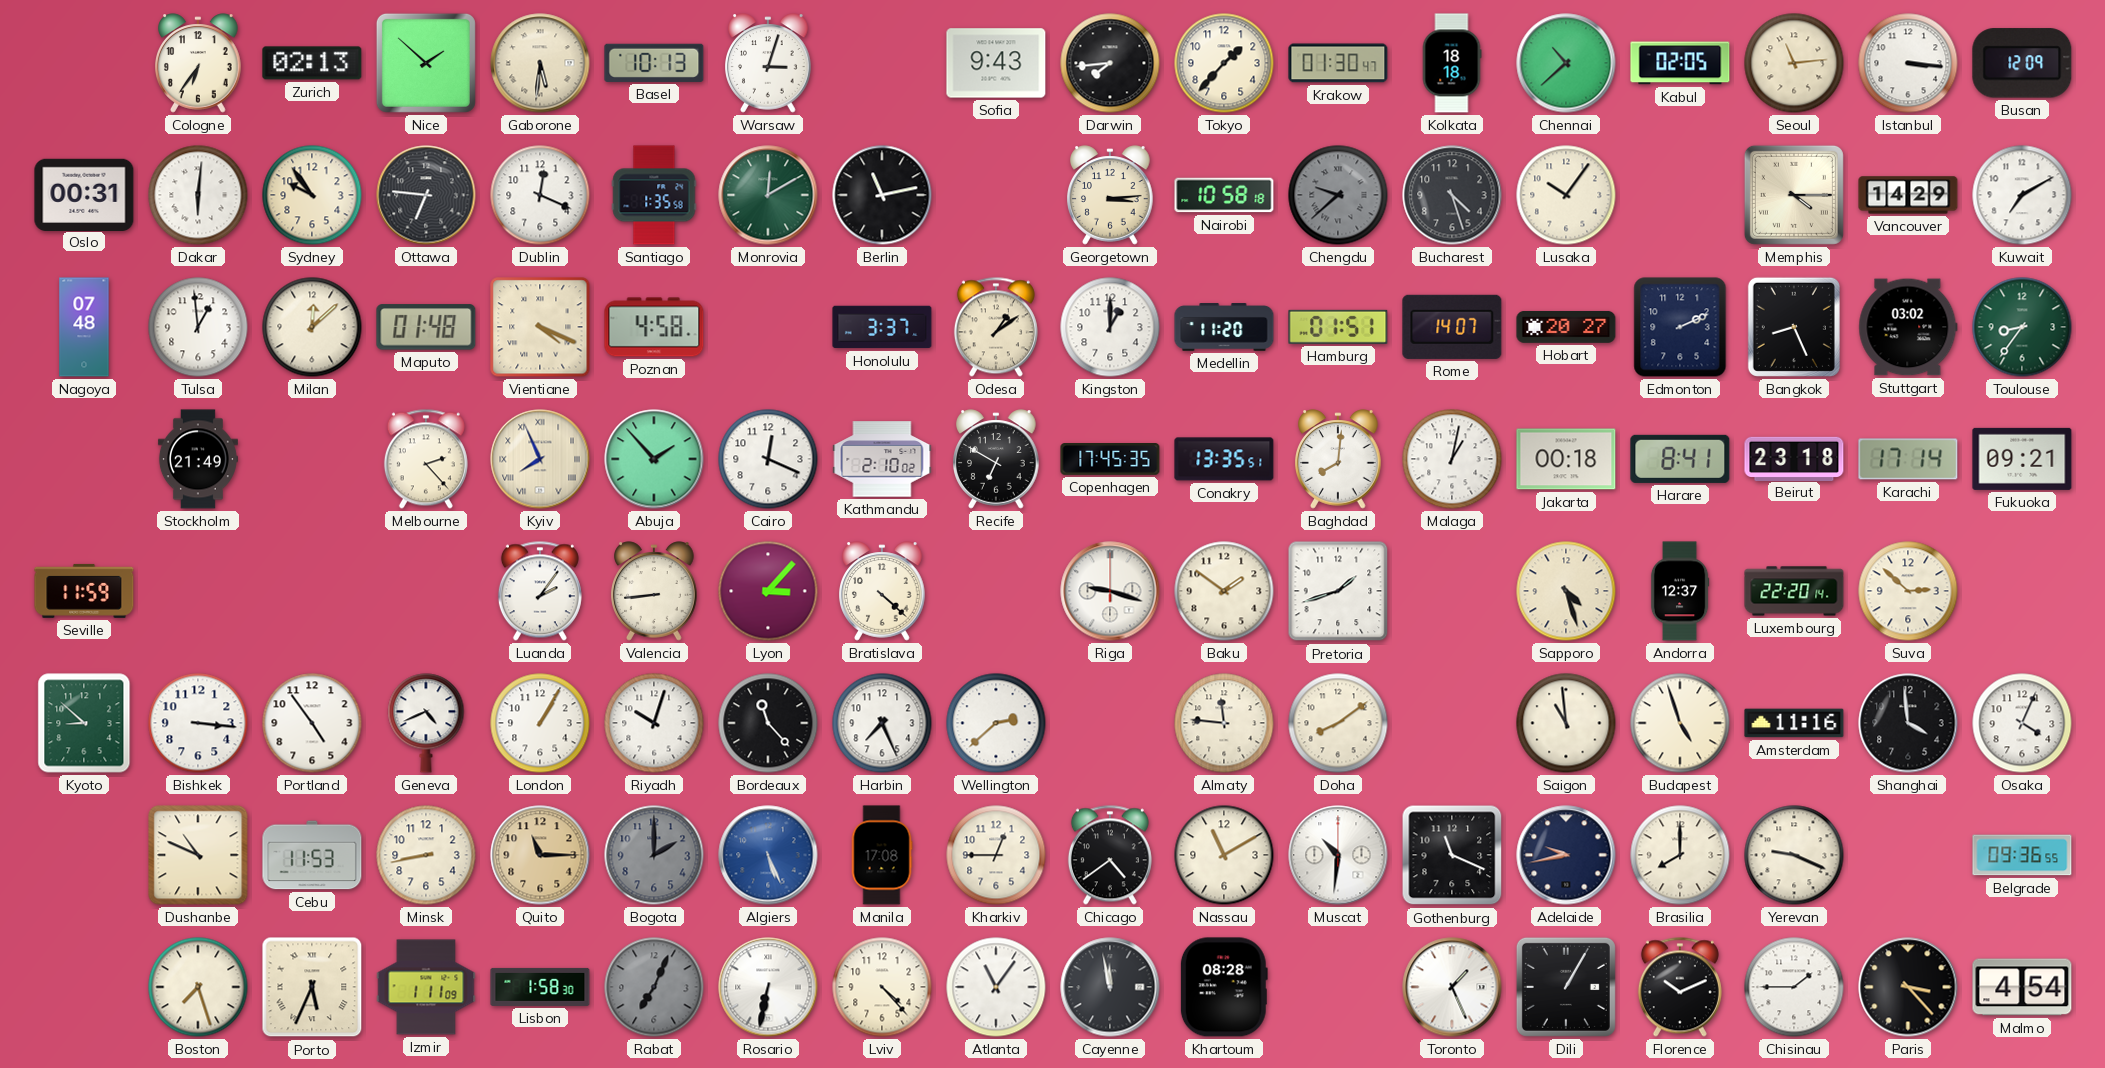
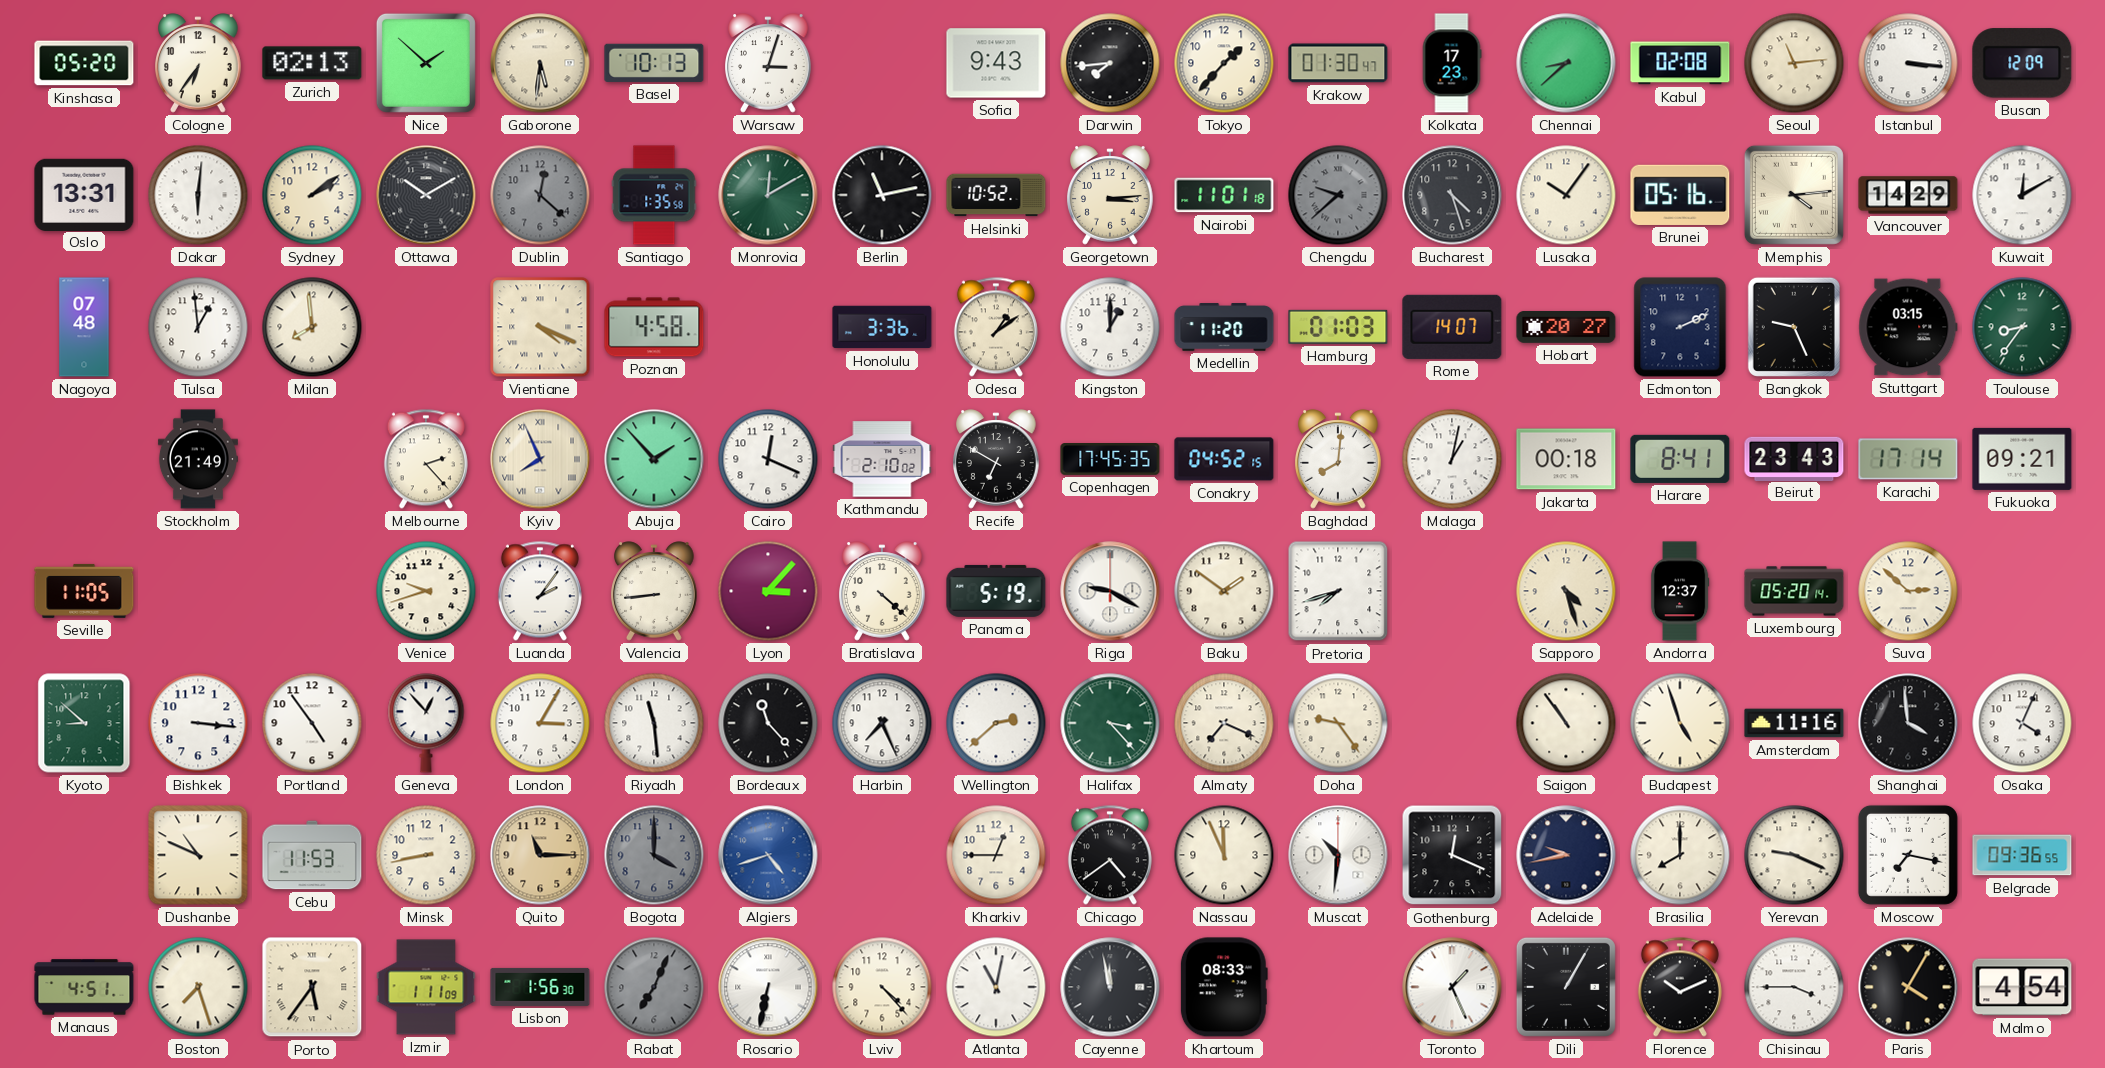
Kinshasa: none -> 05:20 (84, 63)
Kolkata: 18:18 -> 17:23 (1452, 63)
Chennai: 10:38 -> 8:38 (1566, 63)
Kabul: 02:05 -> 02:08 (1680, 63)
Oslo: 00:31 -> 13:31 (84, 194)
Sydney: 9:54 -> 2:09 (312, 195)
Ottawa: 6:46 -> 10:10 (426, 195)
Dublin: 12:19 -> 12:22 (540, 195)
Dublin dial: white -> grey (540, 195)
Helsinki: none -> 10:52 (996, 195)
Nairobi: 10:58 -> 11:01 (1224, 195)
Brunei: none -> 05:16 (1680, 195)
Memphis: 4:15 -> 4:14 (1794, 195)
Kuwait: 7:10 -> 12:10 (2022, 195)
Milan: 12:08 -> 7:59 (312, 327)
Maputo: 01:48 -> none (426, 327)
Honolulu: 3:37 -> 3:36 (882, 327)
Hamburg: 01:51 -> 01:03 (1338, 327)
Bangkok: 8:26 -> 9:26 (1794, 327)
Stuttgart: 03:02 -> 03:15 (1908, 327)
Conakry: 13:35 -> 04:52 (1224, 459)
Beirut: 23:18 -> 23:43 (1794, 458)
Seville: 11:59 -> 11:05 (84, 591)
Venice: none -> 9:42 (426, 591)
Panama: none -> 5:19 (996, 591)
Riga: 9:18 -> 9:20 (1110, 591)
Pretoria: 1:42 -> 7:42 (1338, 591)
Luxembourg: 22:20 -> 05:20 (1794, 591)
Geneva: 4:41 -> 12:53 (426, 723)
London: 1:05 -> 3:05 (540, 723)
Riyadh: 10:03 -> 11:29 (654, 723)
Halifax: none -> 3:23 (1110, 723)
Almaty: 11:46 -> 7:19 (1224, 723)
Doha: 8:09 -> 9:24 (1338, 723)
Saigon: 10:59 -> 10:54 (1566, 723)
Bogota: 2:00 -> 4:00 (654, 855)
Algiers: 5:26 -> 4:42 (768, 855)
Manila: 17:08 -> none (882, 855)
Nassau: 11:10 -> 11:56 (1224, 855)
Gothenburg: 11:19 -> 12:19 (1452, 855)
Moscow: none -> 7:17 (1908, 855)
Manaus: none -> 4:51 (84, 987)
Porto: 5:34 -> 5:36 (312, 987)
Lisbon: 1:58 -> 1:56 (540, 987)
Atlanta: 11:06 -> 11:02 (996, 987)
Khartoum: 08:28 -> 08:33 (1224, 987)
Chisinau: 1:45 -> 3:45 (1794, 987)
Paris: 3:23 -> 4:05 (1908, 987)
